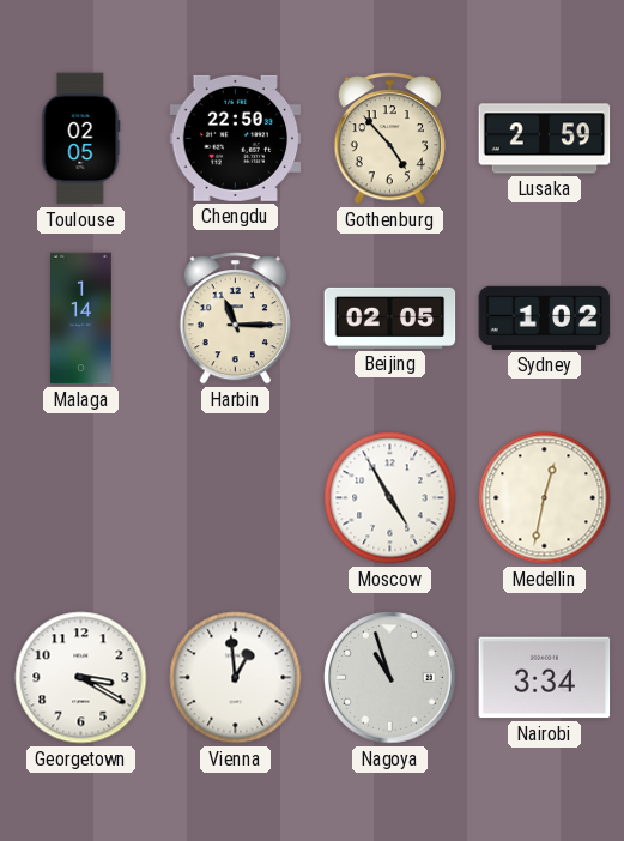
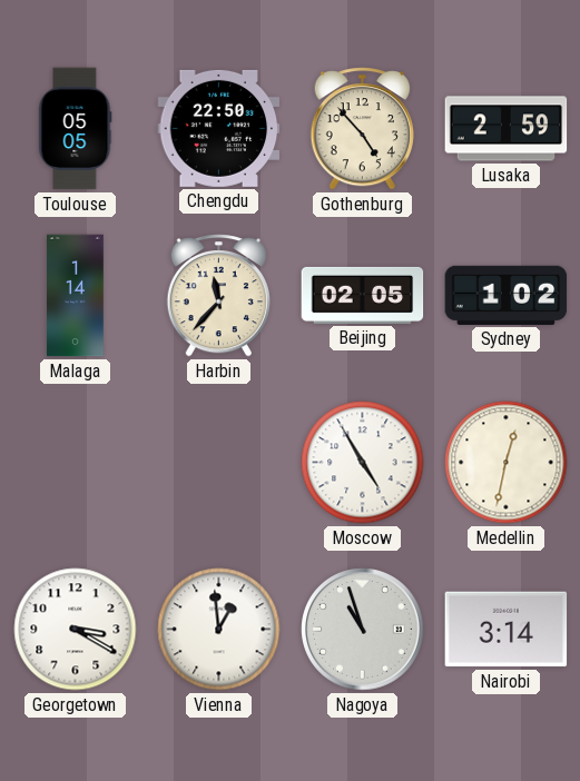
Toulouse: 02:05 -> 05:05 (75, 129)
Harbin: 11:15 -> 11:37 (218, 296)
Nairobi: 3:34 -> 3:14 (507, 630)
